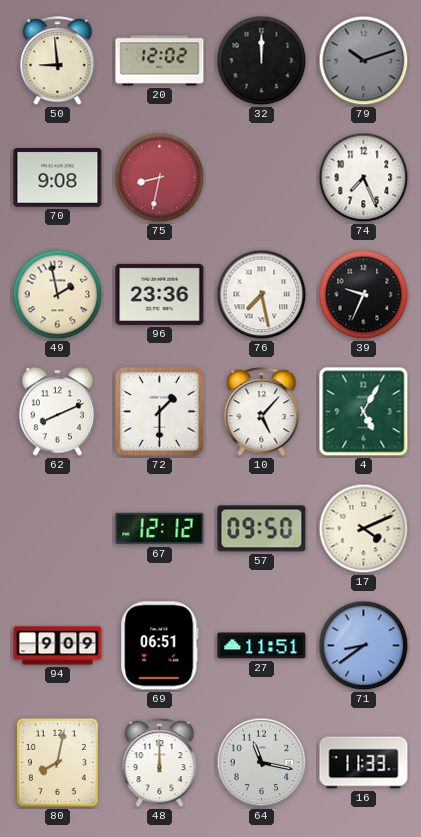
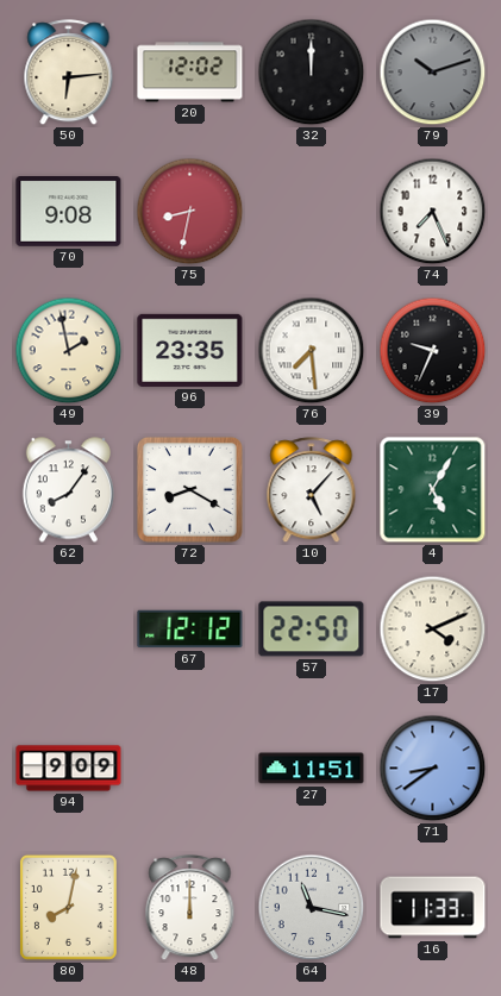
50: 8:59 -> 6:14 (69, 73)
96: 23:36 -> 23:35 (190, 350)
76: 7:28 -> 7:29 (312, 351)
62: 8:11 -> 8:06 (68, 490)
72: 1:30 -> 8:20 (189, 489)
57: 09:50 -> 22:50 (312, 629)
69: 06:51 -> none (160, 646)
